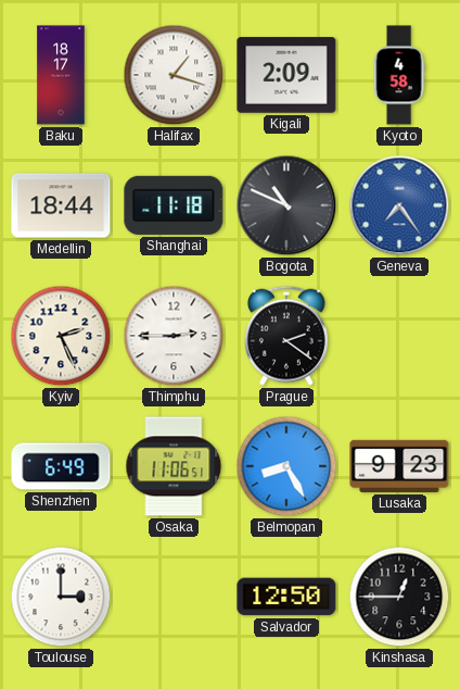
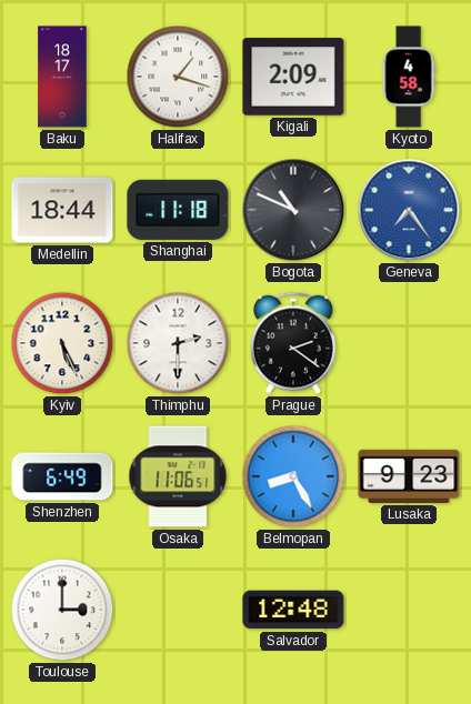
Kyiv: 2:26 -> 5:26 (62, 343)
Thimphu: 2:45 -> 2:30 (178, 343)
Salvador: 12:50 -> 12:48 (293, 610)
Kinshasa: 12:45 -> none (399, 597)
